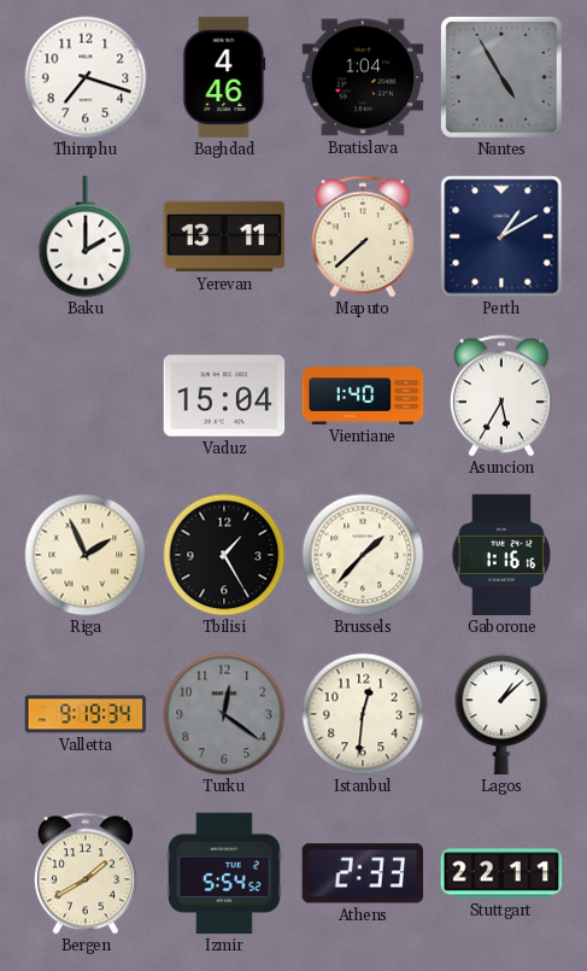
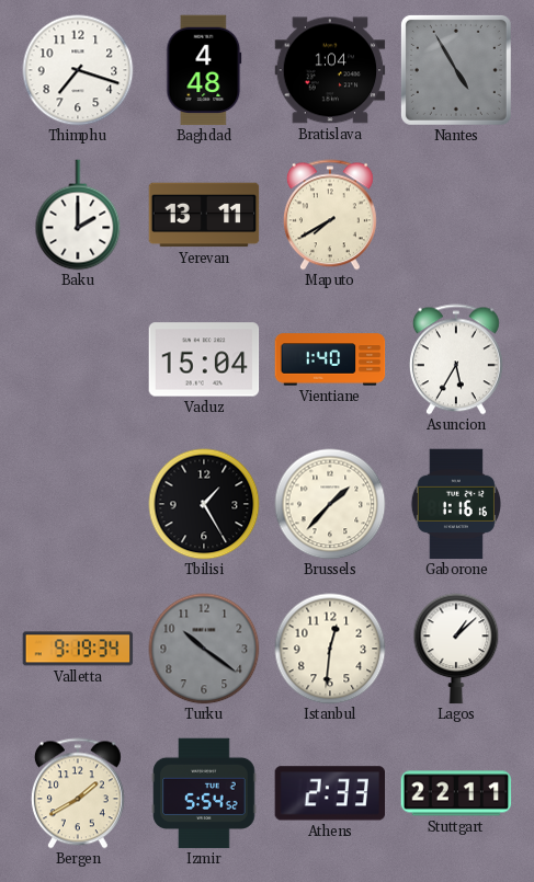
Baghdad: 4:46 -> 4:48 (204, 70)
Maputo: 7:38 -> 7:40 (330, 215)
Perth: 1:10 -> none (501, 236)
Riga: 1:56 -> none (86, 555)
Turku: 12:21 -> 10:21 (204, 649)
